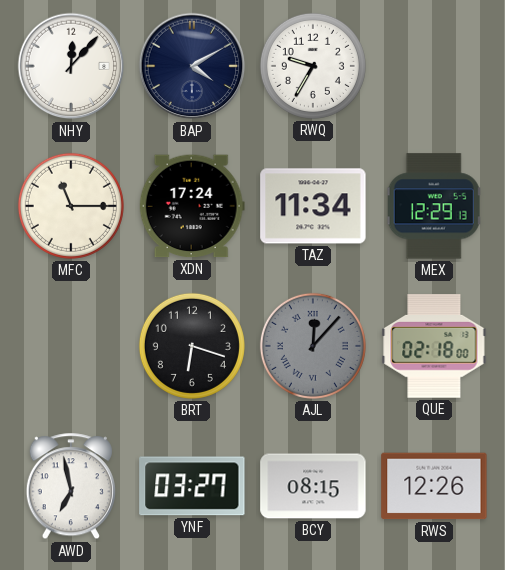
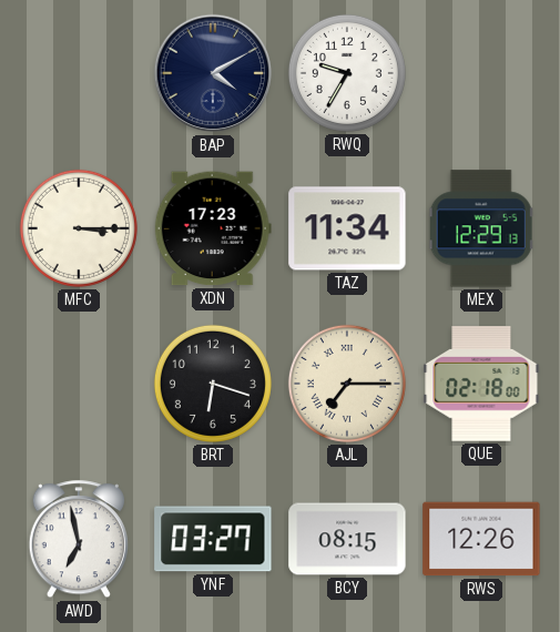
NHY: 12:07 -> none (71, 66)
MFC: 11:15 -> 3:15 (79, 228)
XDN: 17:24 -> 17:23 (213, 228)
AJL: 12:07 -> 7:15 (347, 384)
AJL dial: grey -> cream (347, 384)
